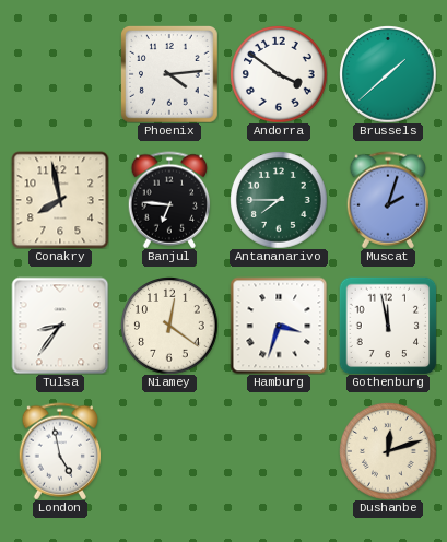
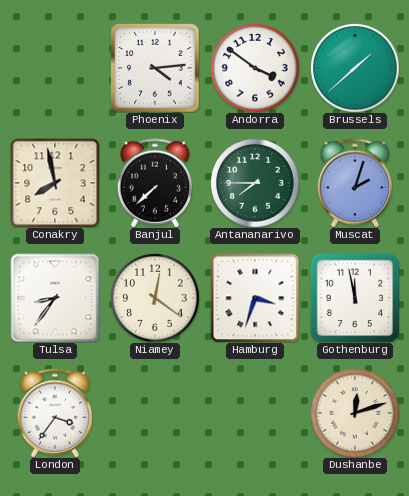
Banjul: 6:46 -> 7:38 (155, 183)
London: 4:58 -> 3:36 (55, 413)
